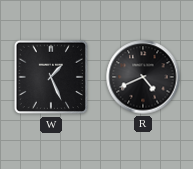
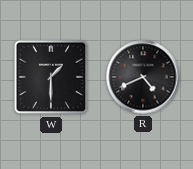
W: 1:26 -> 1:30 (51, 77)
